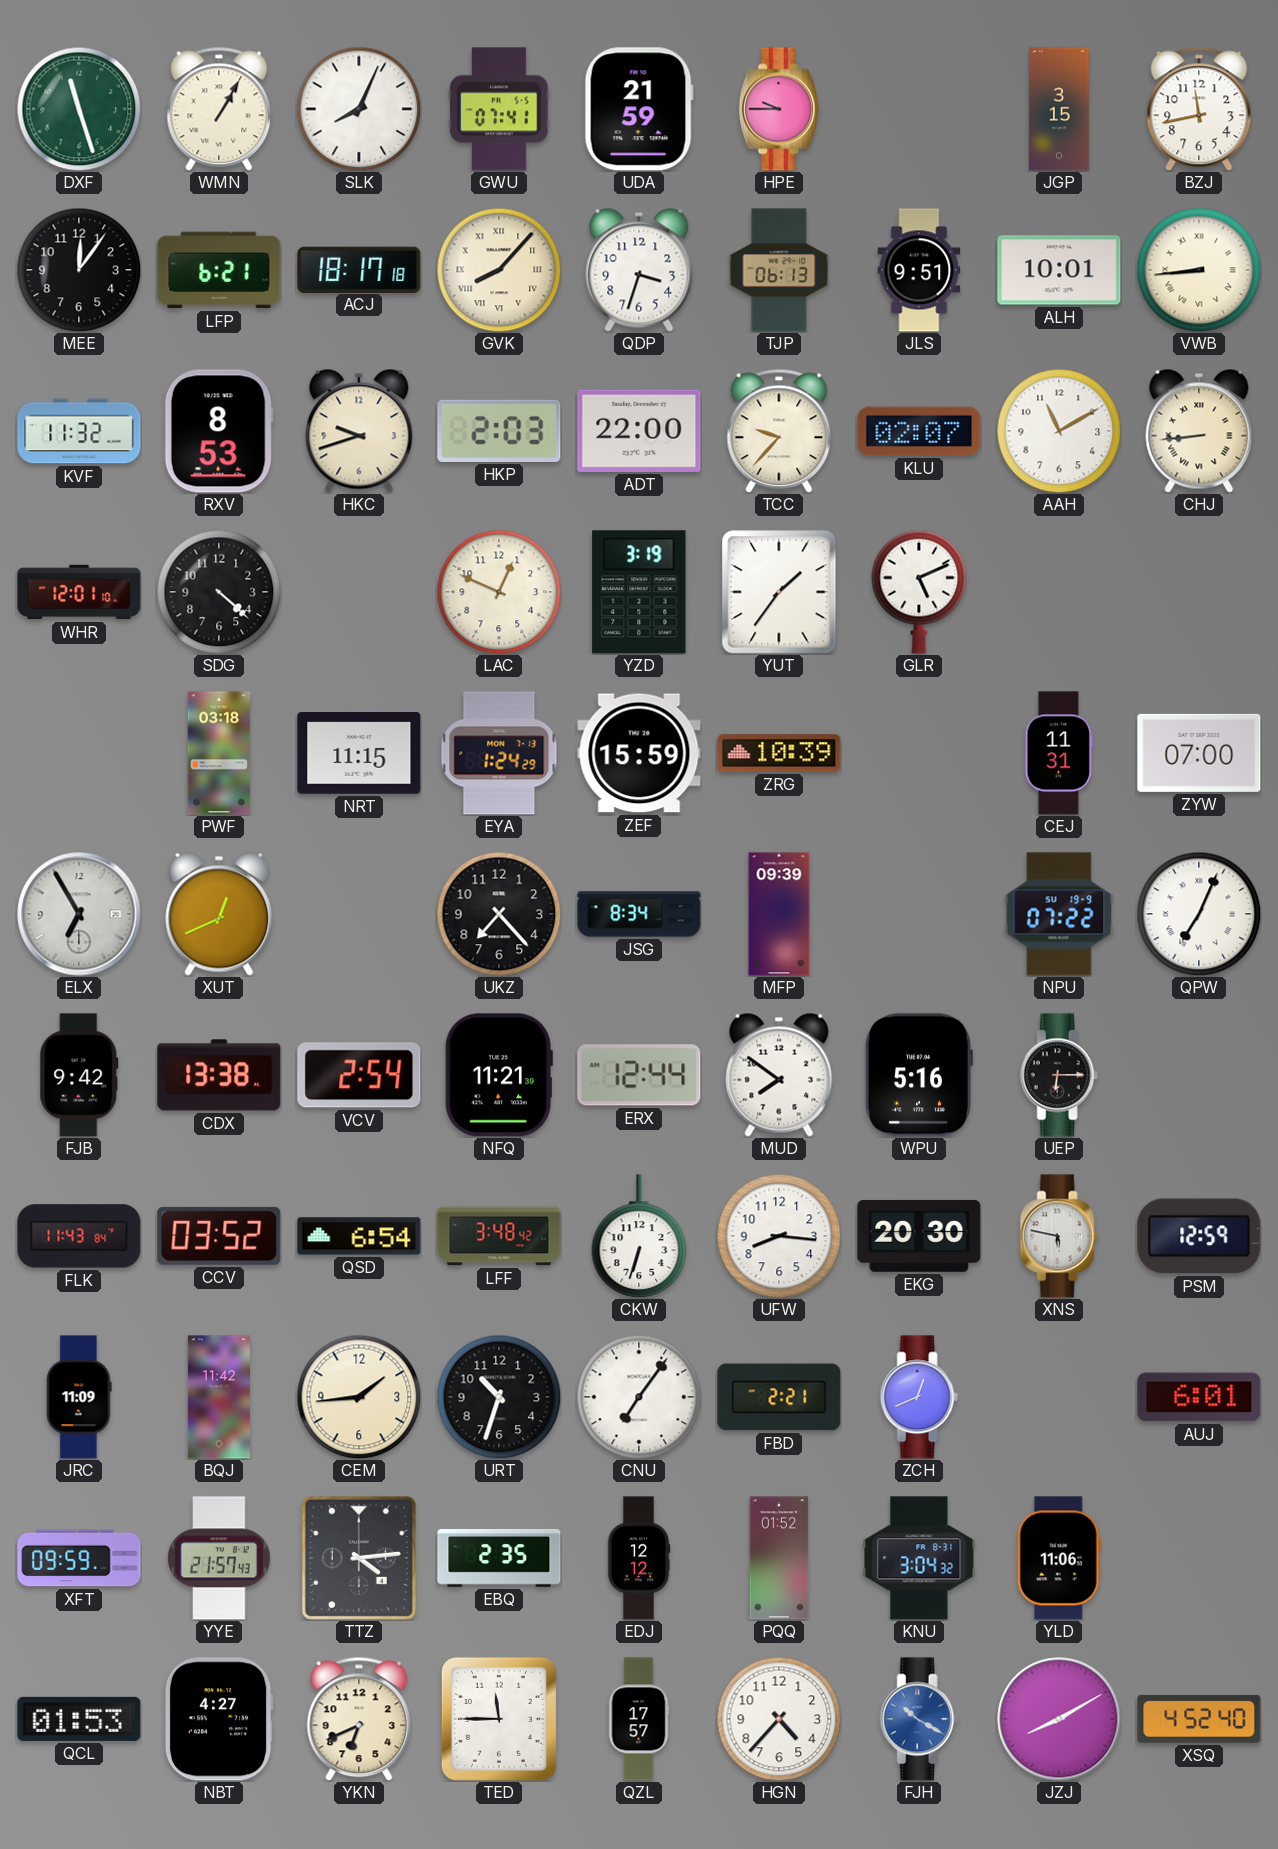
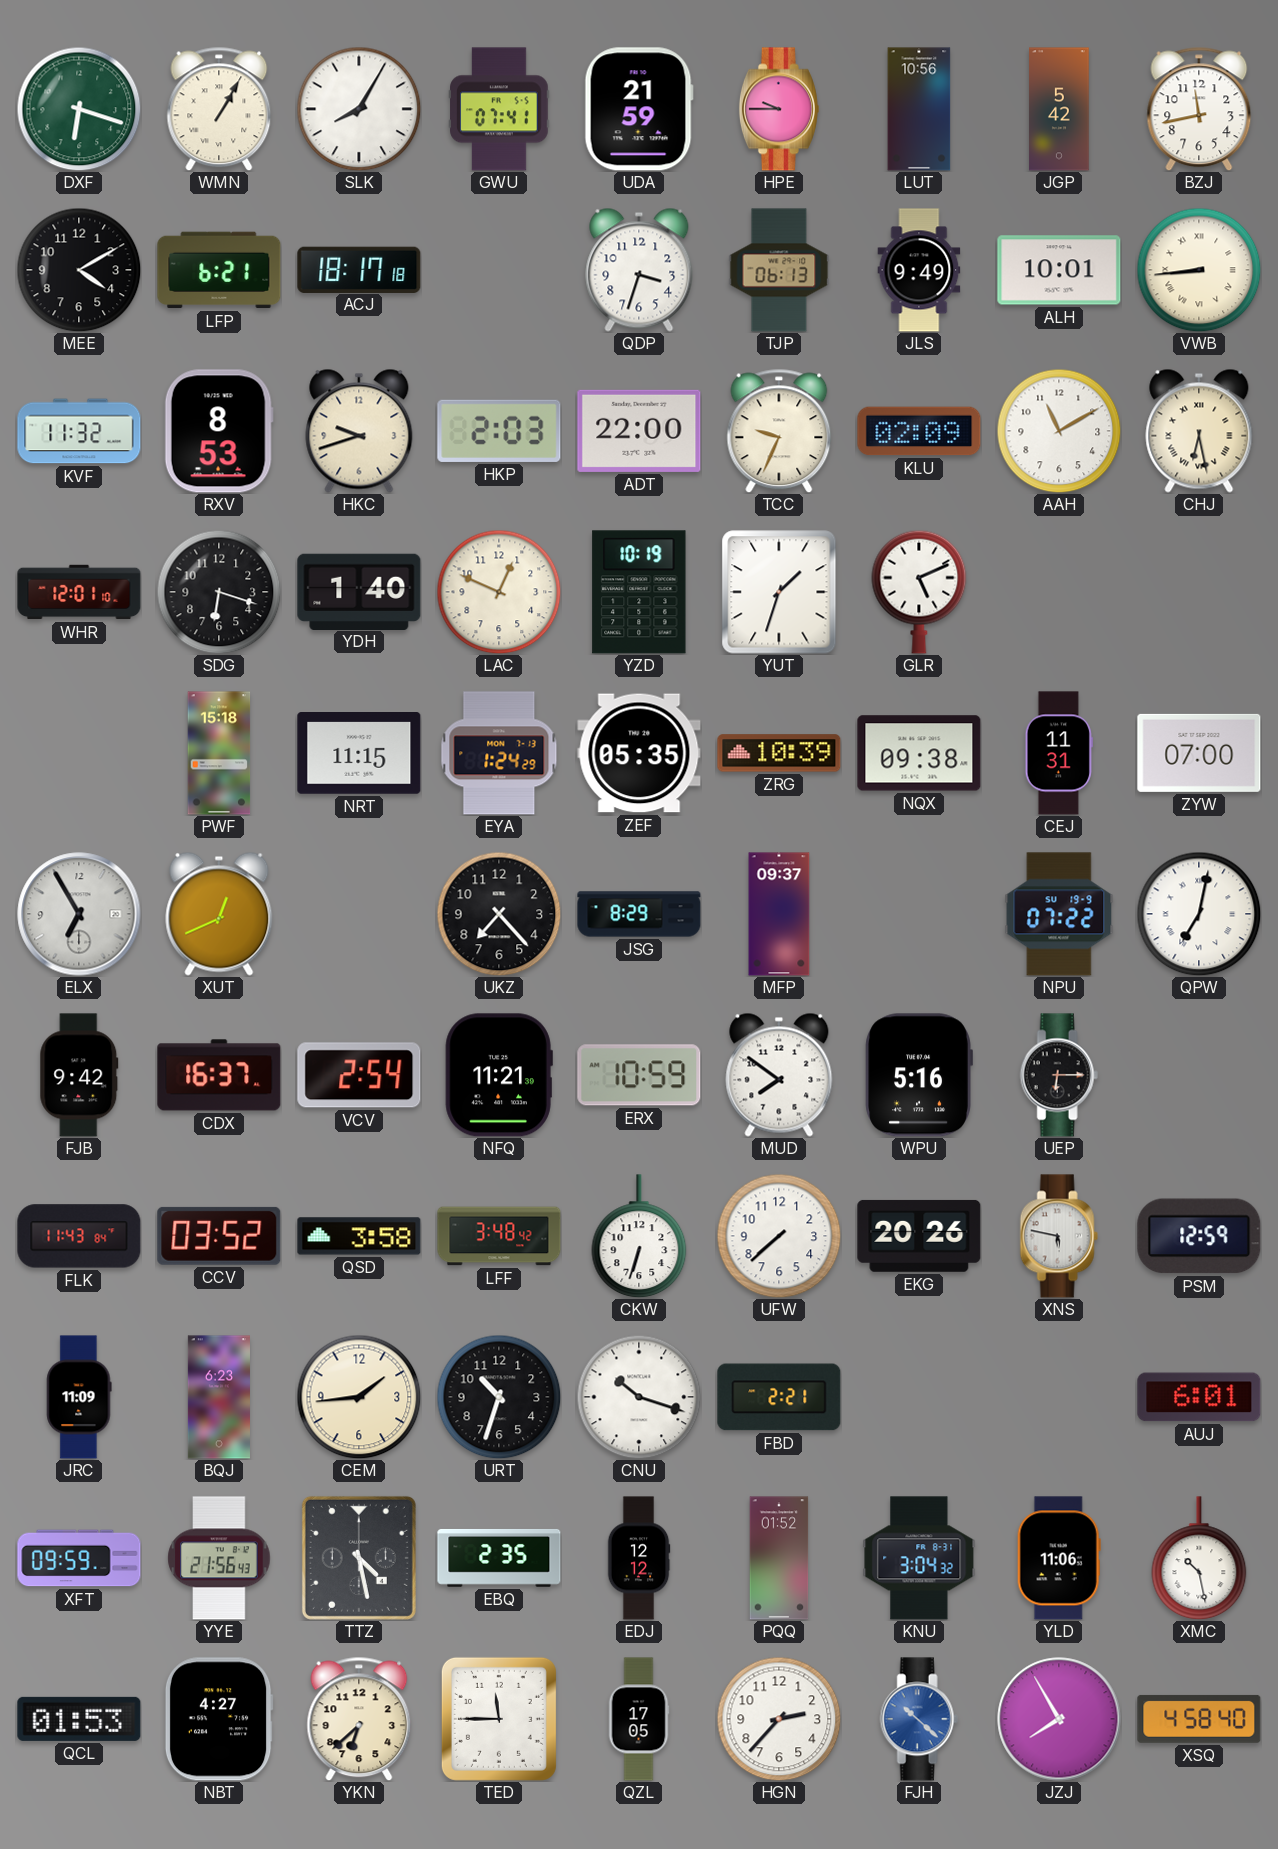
DXF: 11:27 -> 6:18 (79, 109)
SLK: 8:04 -> 8:05 (359, 109)
LUT: none -> 10:56 (919, 109)
JGP: 3:15 -> 5:42 (1059, 109)
MEE: 12:06 -> 4:10 (79, 270)
GVK: 8:07 -> none (499, 270)
JLS: 9:51 -> 9:49 (919, 270)
TCC: 9:37 -> 9:34 (779, 431)
KLU: 02:07 -> 02:09 (919, 431)
CHJ: 8:44 -> 6:28 (1199, 431)
SDG: 4:22 -> 6:18 (219, 592)
YDH: none -> 1:40 (359, 591)
YZD: 3:19 -> 10:19 (639, 592)
YUT: 1:36 -> 1:33 (779, 592)
PWF: 03:18 -> 15:18 (219, 753)
ZEF: 15:59 -> 05:35 (639, 753)
NQX: none -> 09:38 (919, 753)
JSG: 8:34 -> 8:29 (639, 914)
MFP: 09:39 -> 09:37 (779, 914)
QPW: 7:04 -> 7:02 (1199, 914)
CDX: 13:38 -> 16:37 (219, 1075)
ERX: 12:44 -> 10:59 (639, 1075)
QSD: 6:54 -> 3:58 (359, 1236)
UFW: 8:16 -> 7:38 (779, 1236)
EKG: 20:30 -> 20:26 (919, 1236)
BQJ: 11:42 -> 6:23 (219, 1397)
CNU: 7:06 -> 10:18 (639, 1397)
ZCH: 12:41 -> none (919, 1397)
YYE: 21:57 -> 21:56 (219, 1558)
TTZ: 4:14 -> 4:28 (359, 1558)
XMC: none -> 10:28 (1199, 1558)
YKN: 6:41 -> 6:38 (359, 1719)
QZL: 17:57 -> 17:05 (639, 1719)
HGN: 4:37 -> 2:37 (779, 1719)
FJH: 10:20 -> 10:22 (919, 1719)
JZJ: 8:10 -> 7:55 (1059, 1719)
XSQ: 4:52 -> 4:58 (1199, 1719)
